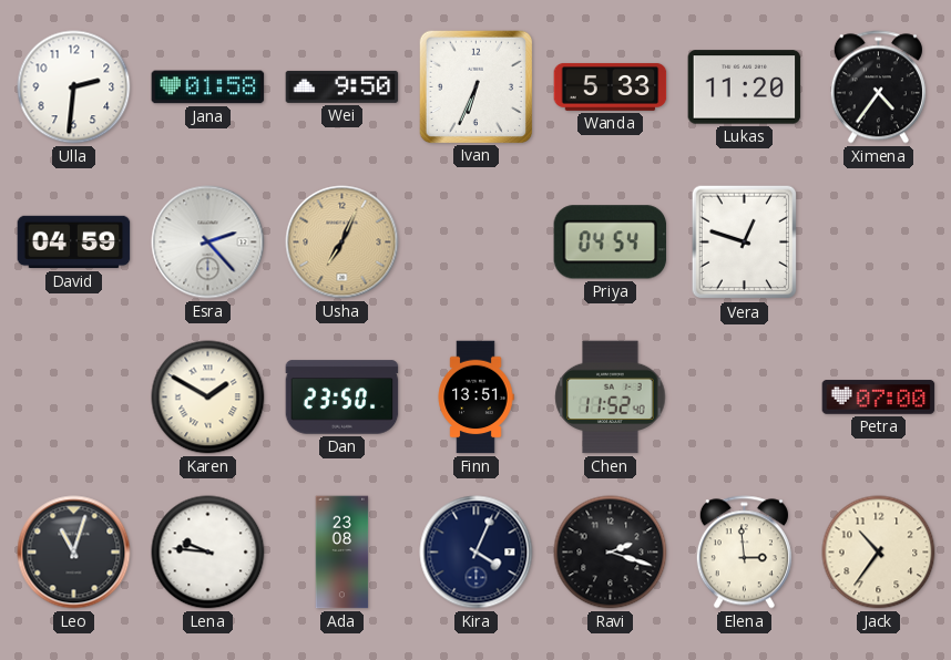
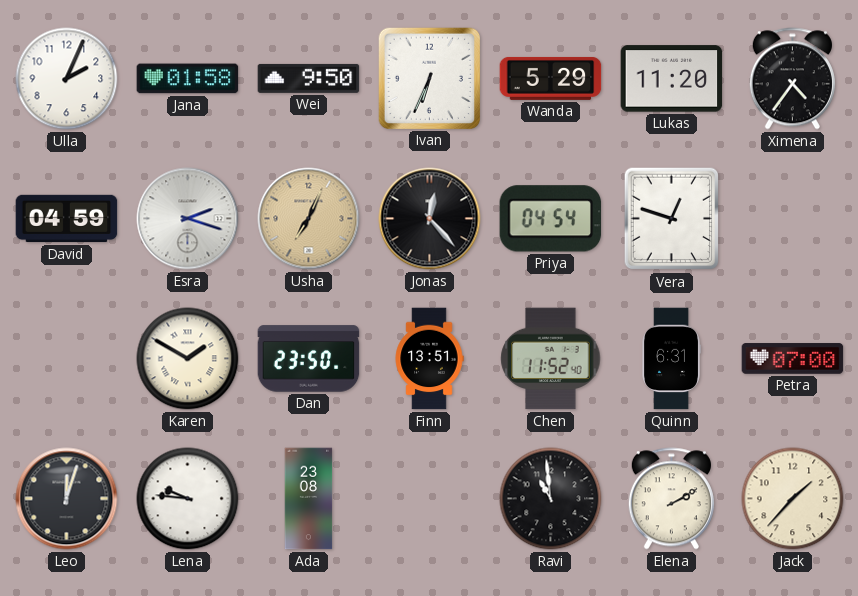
Ulla: 2:31 -> 2:04 (67, 79)
Wanda: 5:33 -> 5:29 (551, 78)
Esra: 2:23 -> 2:18 (188, 219)
Jonas: none -> 12:23 (430, 219)
Quinn: none -> 6:31 (671, 359)
Leo: 11:03 -> 12:03 (67, 499)
Kira: 4:04 -> none (477, 553)
Ravi: 2:18 -> 10:59 (551, 499)
Elena: 2:59 -> 2:10 (671, 499)
Jack: 10:36 -> 1:37 (793, 499)
